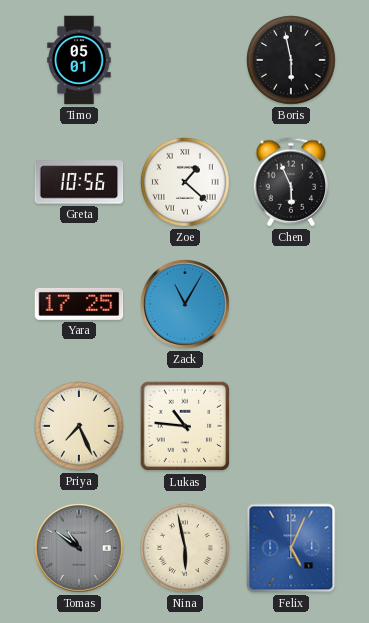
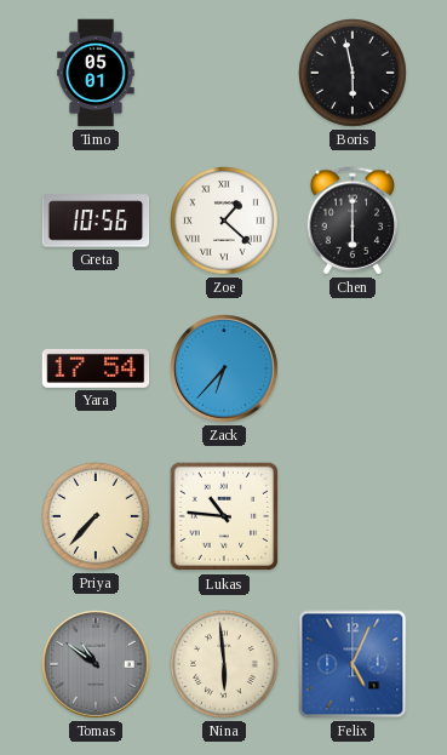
Chen: 5:56 -> 6:00 (353, 221)
Yara: 17:25 -> 17:54 (96, 368)
Zack: 11:05 -> 6:37 (225, 370)
Priya: 7:26 -> 7:37 (97, 517)
Nina: 5:58 -> 5:59 (225, 665)
